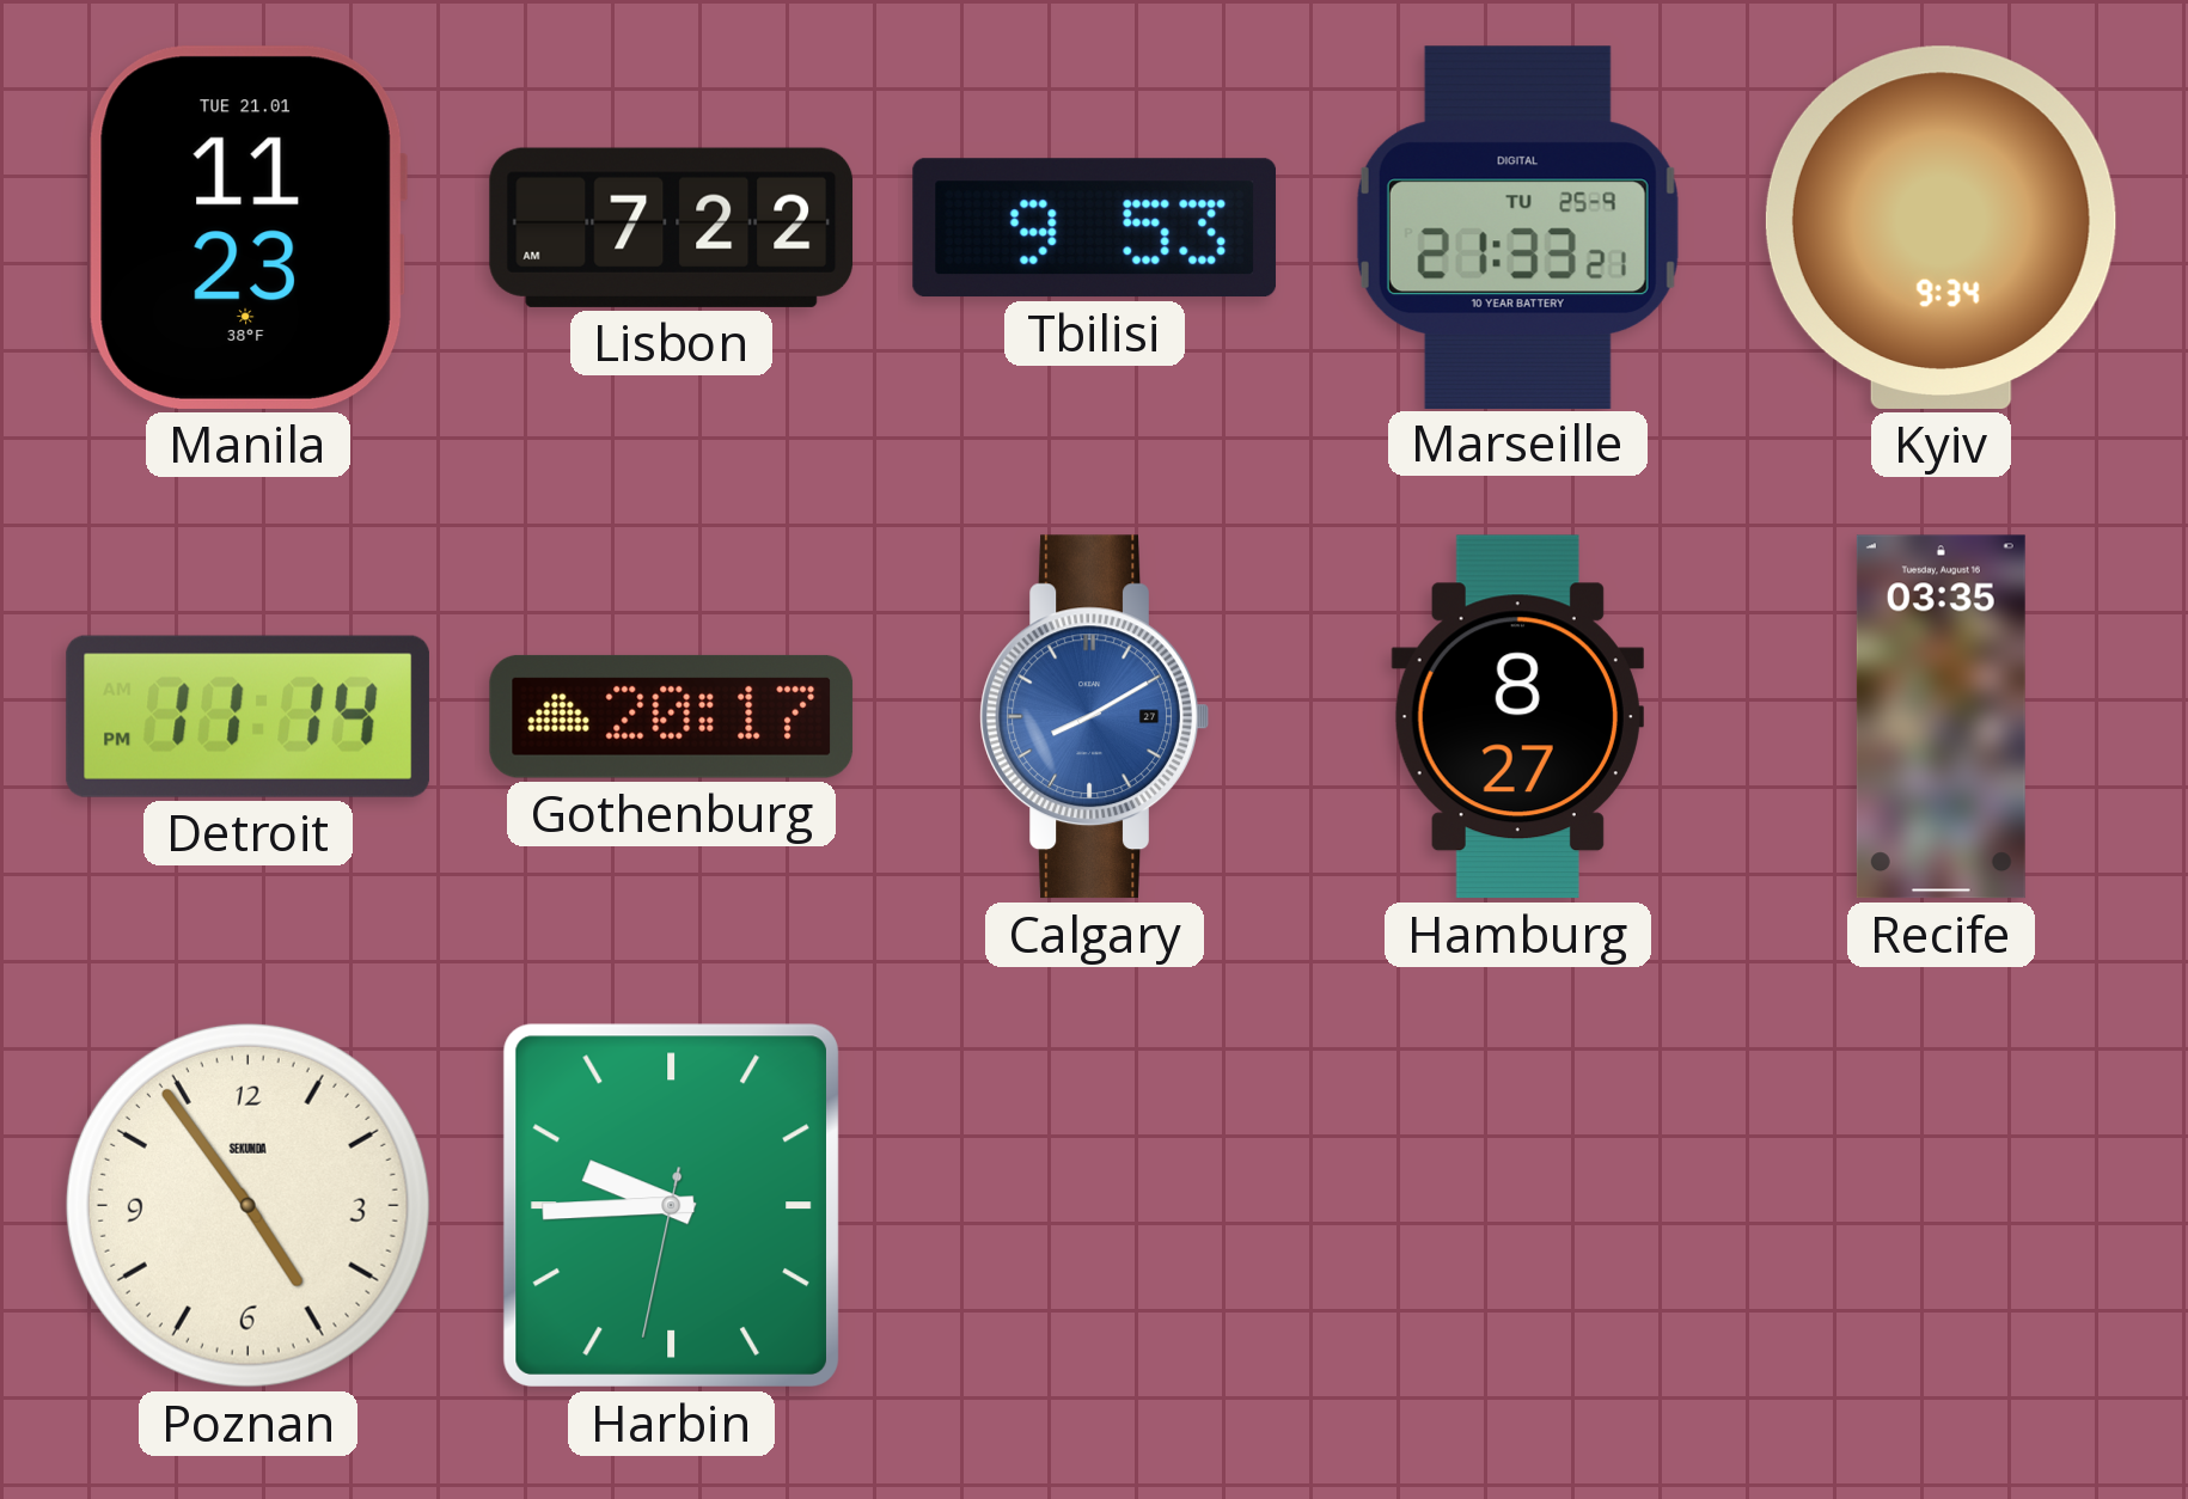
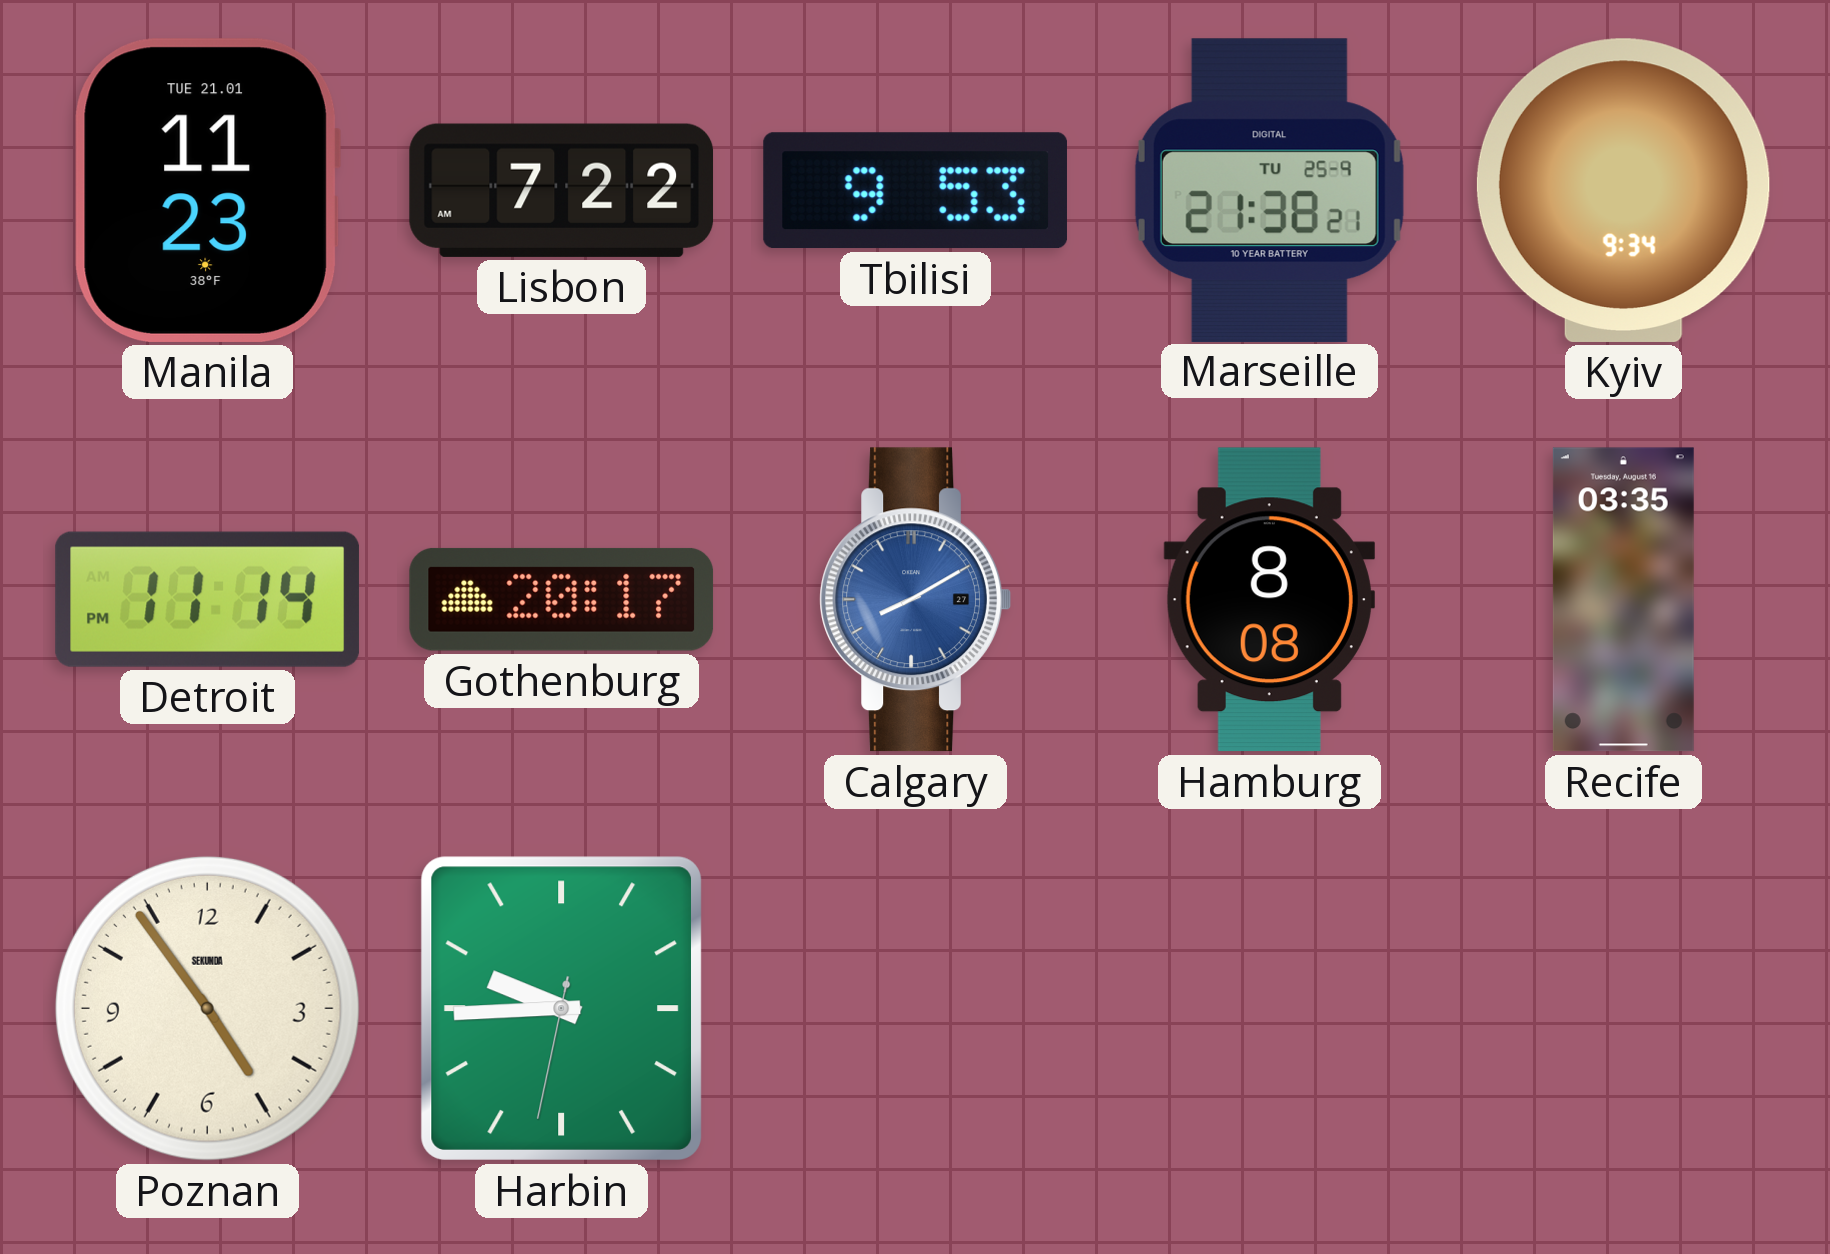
Marseille: 21:33 -> 21:38 (1269, 190)
Hamburg: 8:27 -> 8:08 (1269, 600)
